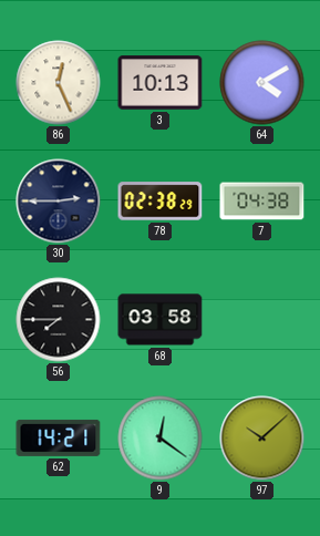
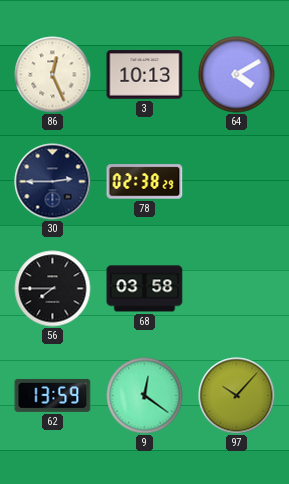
7: 04:38 -> none (262, 202)
62: 14:21 -> 13:59 (53, 395)
97: 10:08 -> 10:07 (237, 396)
